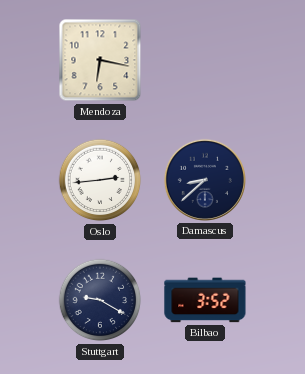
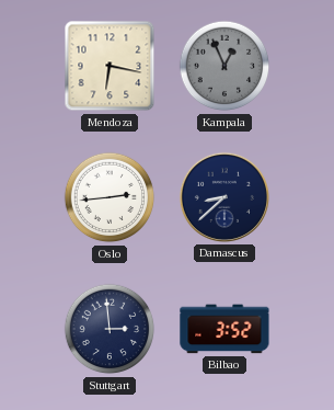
Kampala: none -> 12:56 (224, 66)
Stuttgart: 9:20 -> 2:59 (110, 329)
